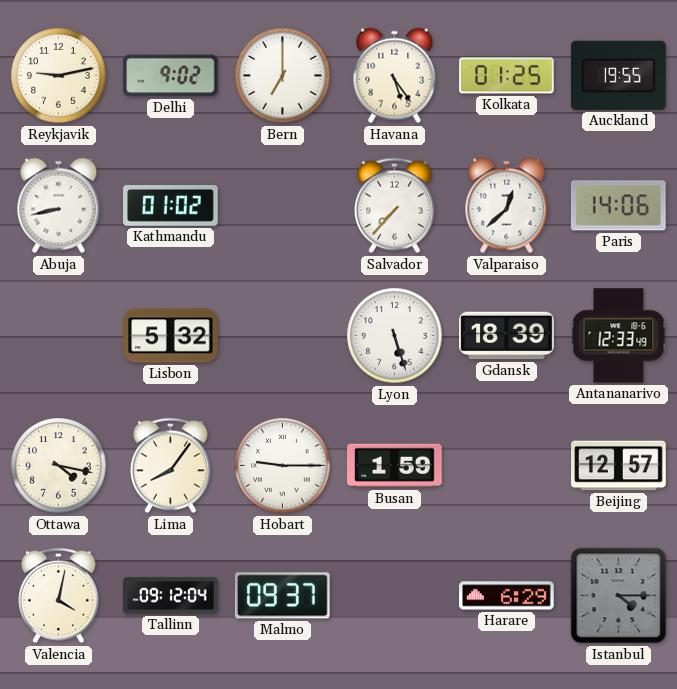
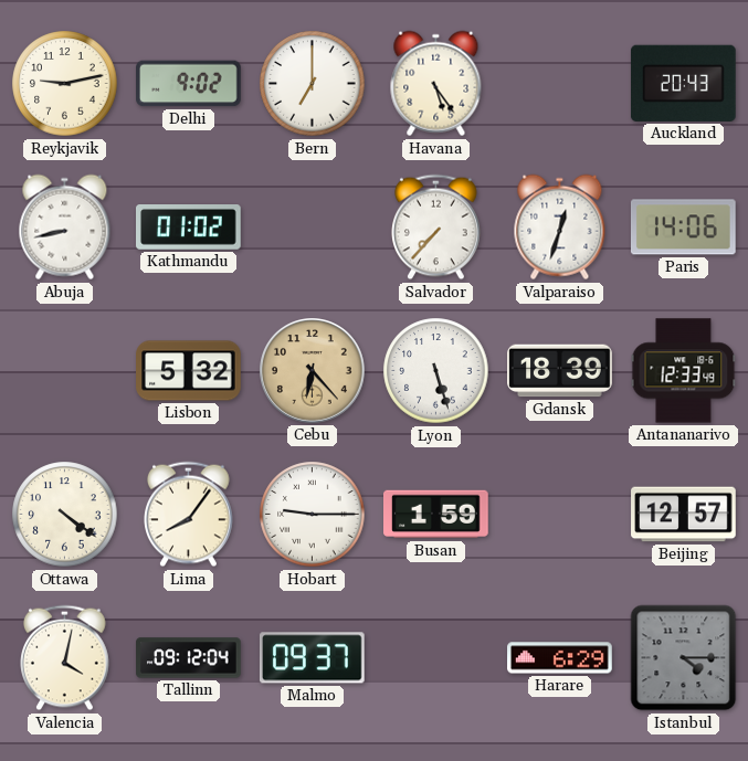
Kolkata: 01:25 -> none (507, 76)
Auckland: 19:55 -> 20:43 (683, 83)
Valparaiso: 12:38 -> 12:33 (560, 228)
Cebu: none -> 6:23 (313, 371)
Ottawa: 4:17 -> 4:21 (65, 515)
